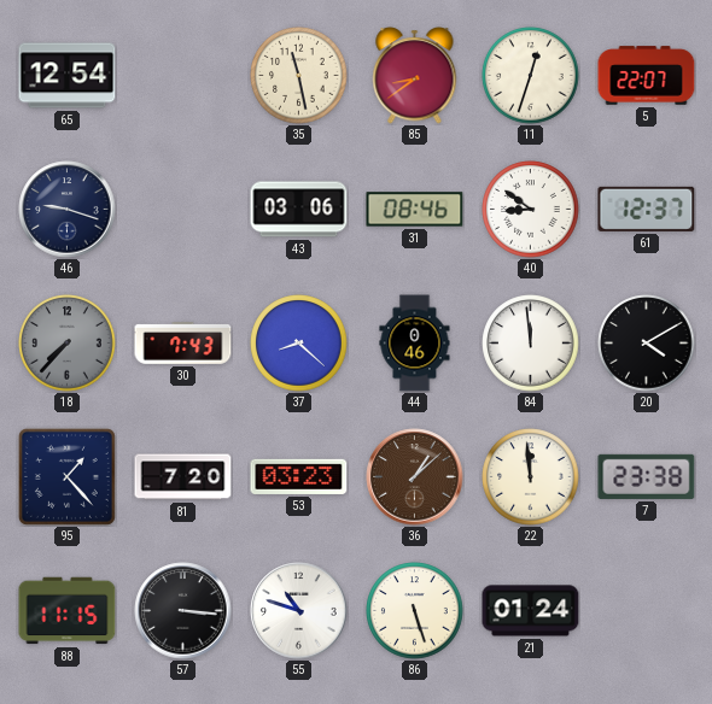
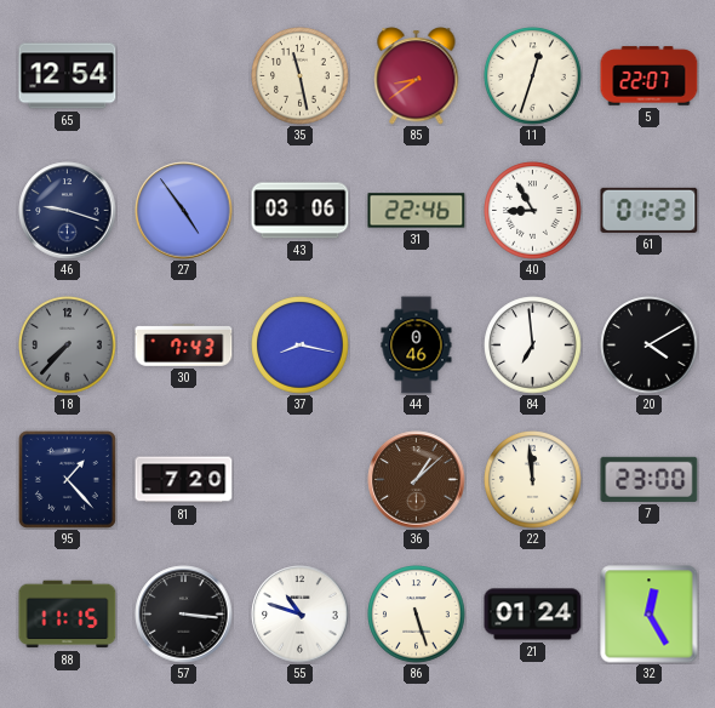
27: none -> 4:54 (184, 211)
31: 08:46 -> 22:46 (417, 211)
40: 8:51 -> 8:55 (533, 211)
61: 12:37 -> 01:23 (650, 210)
37: 8:22 -> 8:17 (301, 346)
84: 11:59 -> 6:59 (533, 346)
53: 03:23 -> none (299, 476)
7: 23:38 -> 23:00 (650, 479)
32: none -> 12:25 (650, 615)
